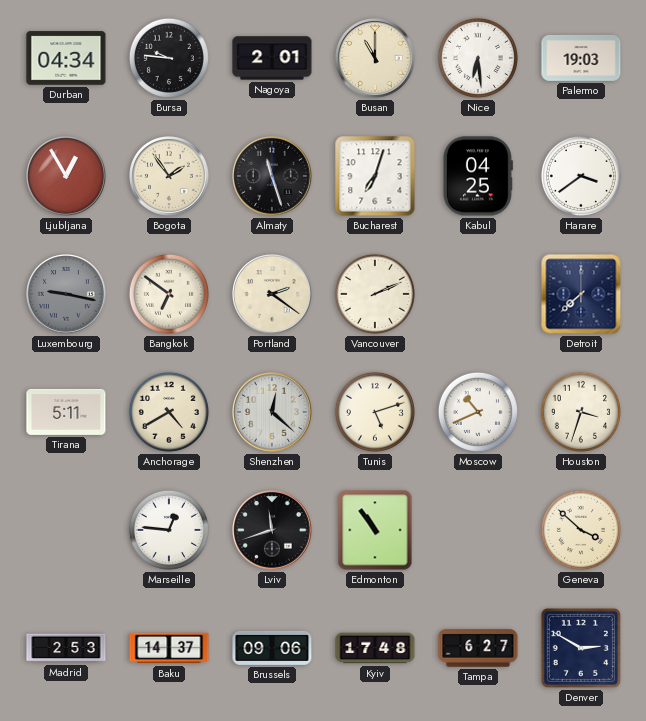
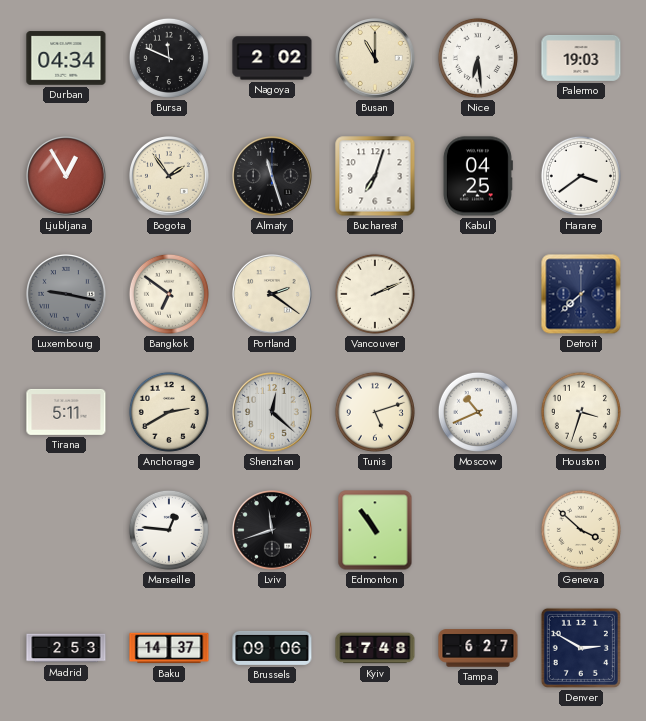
Bursa: 9:46 -> 11:49 (169, 58)
Nagoya: 2:01 -> 2:02 (272, 58)
Anchorage: 4:40 -> 2:40 (169, 412)
